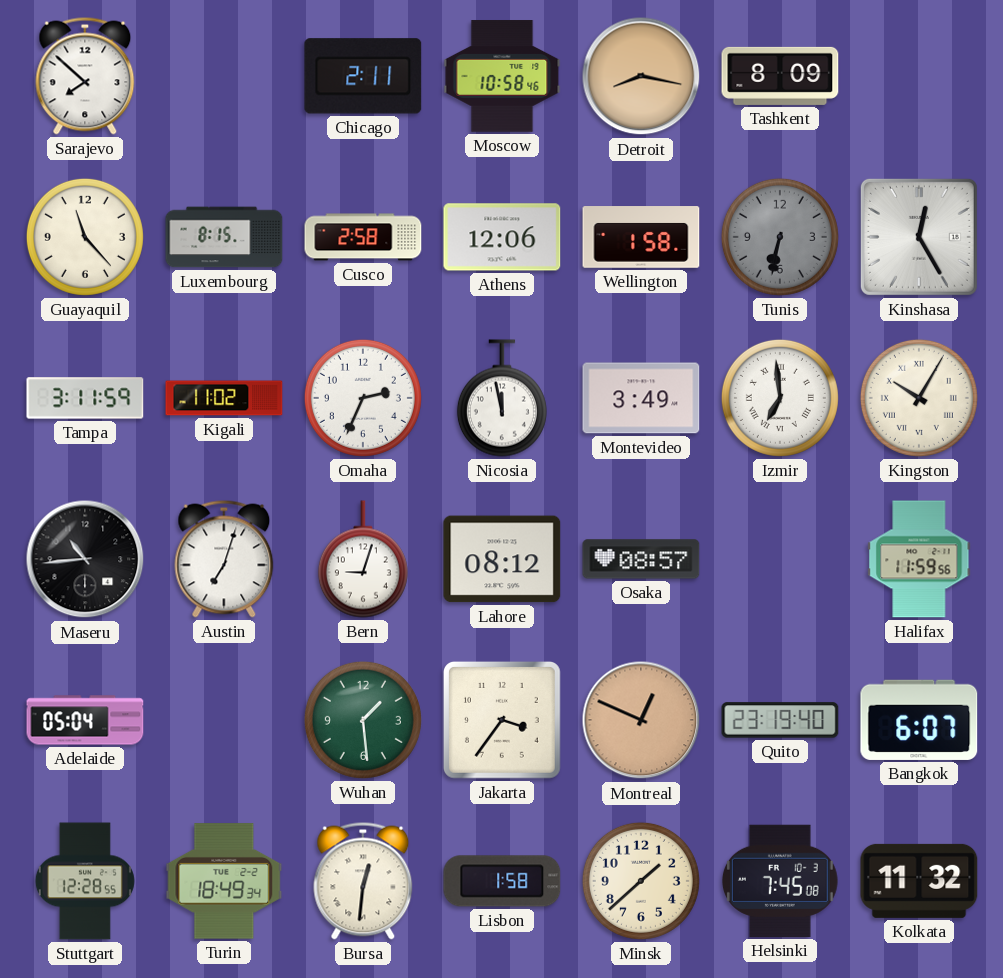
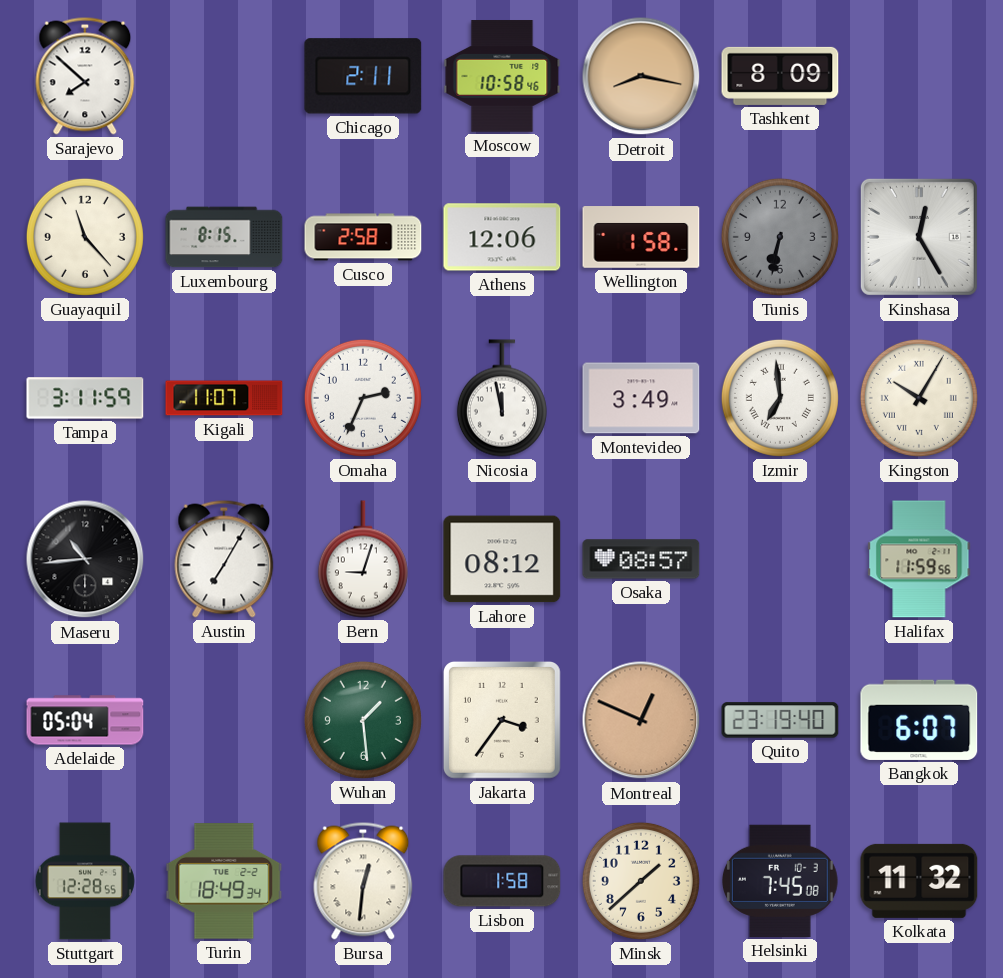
Kigali: 11:02 -> 11:07 (224, 398)
Austin: 7:03 -> 7:05 (224, 559)
